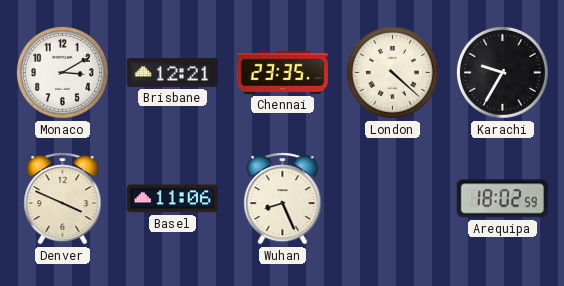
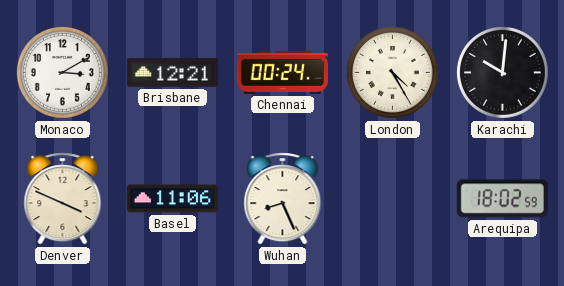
Chennai: 23:35 -> 00:24 (282, 72)
London: 4:22 -> 4:25 (392, 72)
Karachi: 9:35 -> 10:01 (502, 72)
